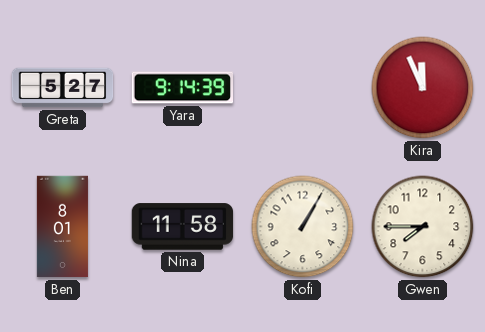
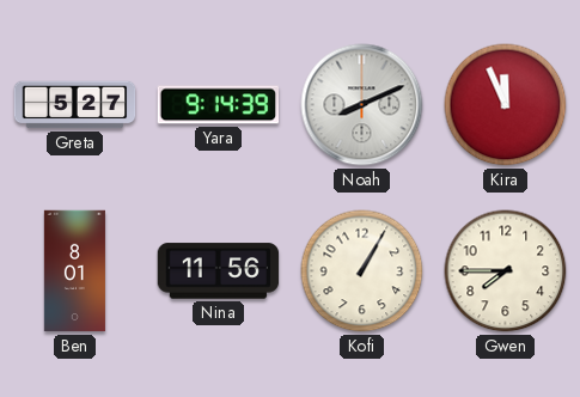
Noah: none -> 8:11 (362, 105)
Nina: 11:58 -> 11:56 (219, 271)
